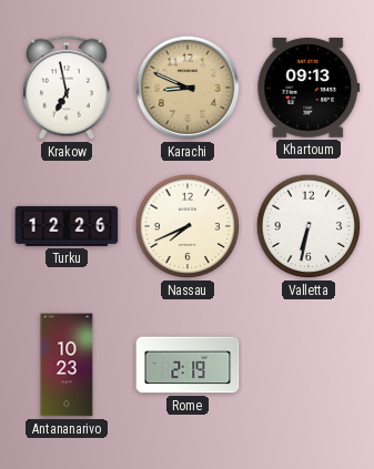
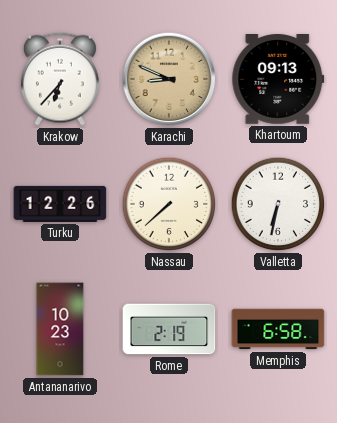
Krakow: 6:58 -> 6:37 (60, 79)
Nassau: 7:41 -> 7:38 (169, 204)
Memphis: none -> 6:58 (278, 329)
